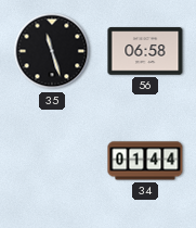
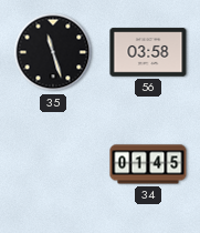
56: 06:58 -> 03:58 (148, 52)
34: 01:44 -> 01:45 (148, 164)
